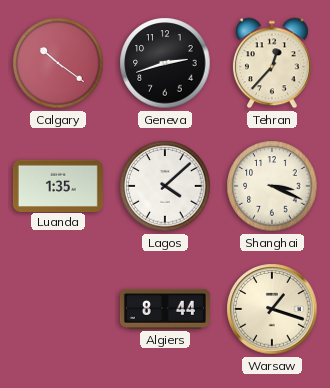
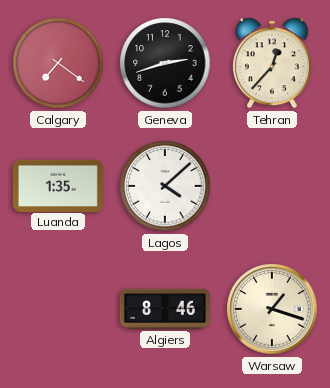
Calgary: 10:21 -> 7:21 (58, 63)
Shanghai: 3:19 -> none (272, 186)
Algiers: 8:44 -> 8:46 (165, 309)
